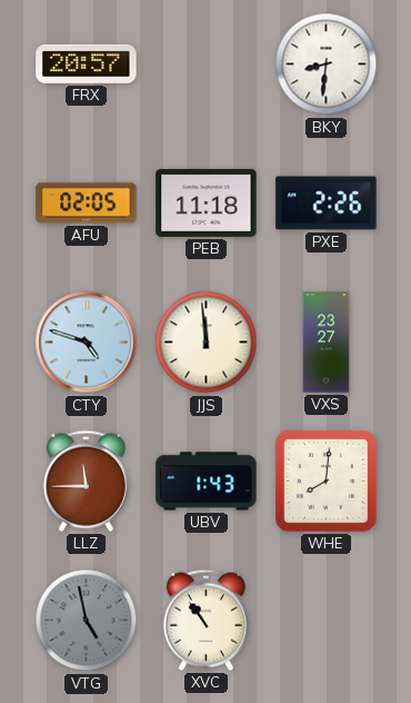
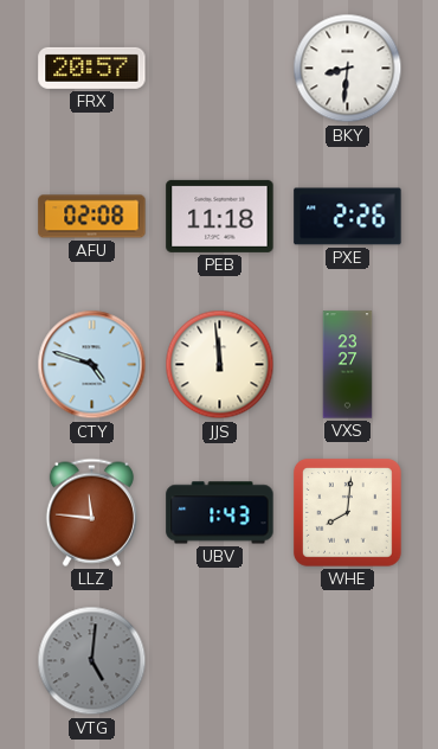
AFU: 02:05 -> 02:08 (92, 217)
LLZ: 11:45 -> 11:46 (91, 512)
VTG: 4:58 -> 5:01 (92, 661)
XVC: 10:54 -> none (205, 620)
